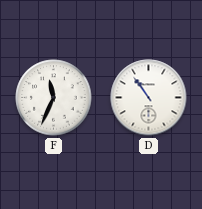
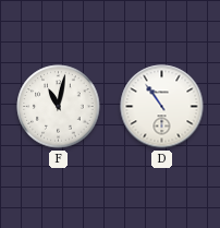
F: 11:34 -> 11:02 (59, 107)
